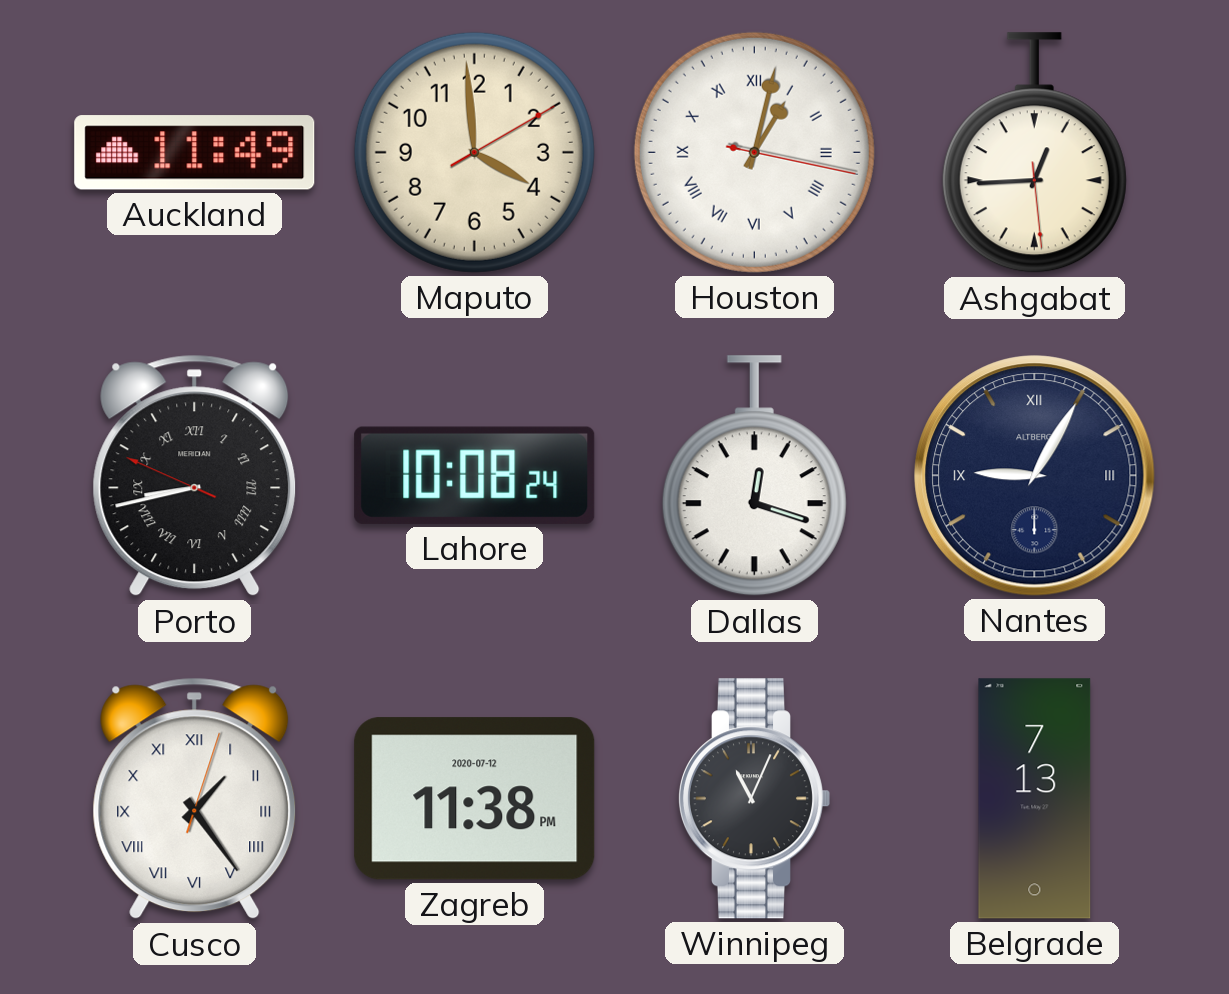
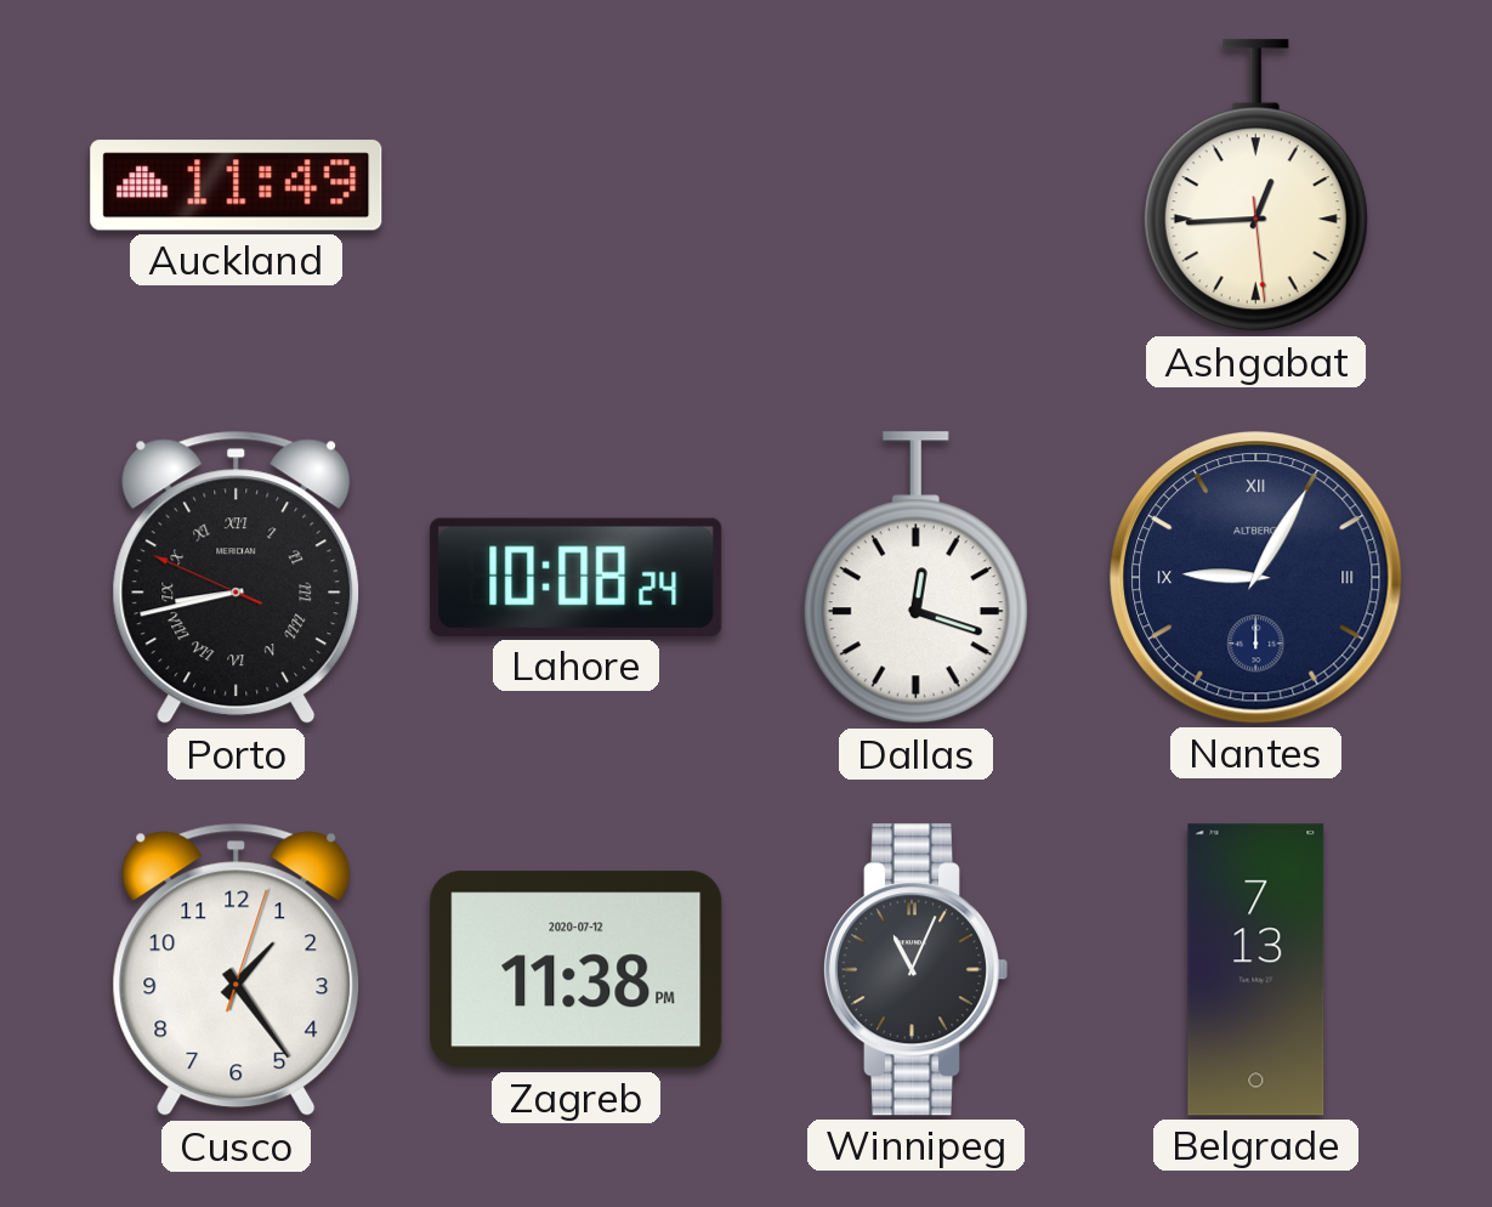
Maputo: 3:59 -> none (474, 152)
Houston: 1:02 -> none (754, 152)
Cusco numerals: Roman -> Arabic (237, 970)
